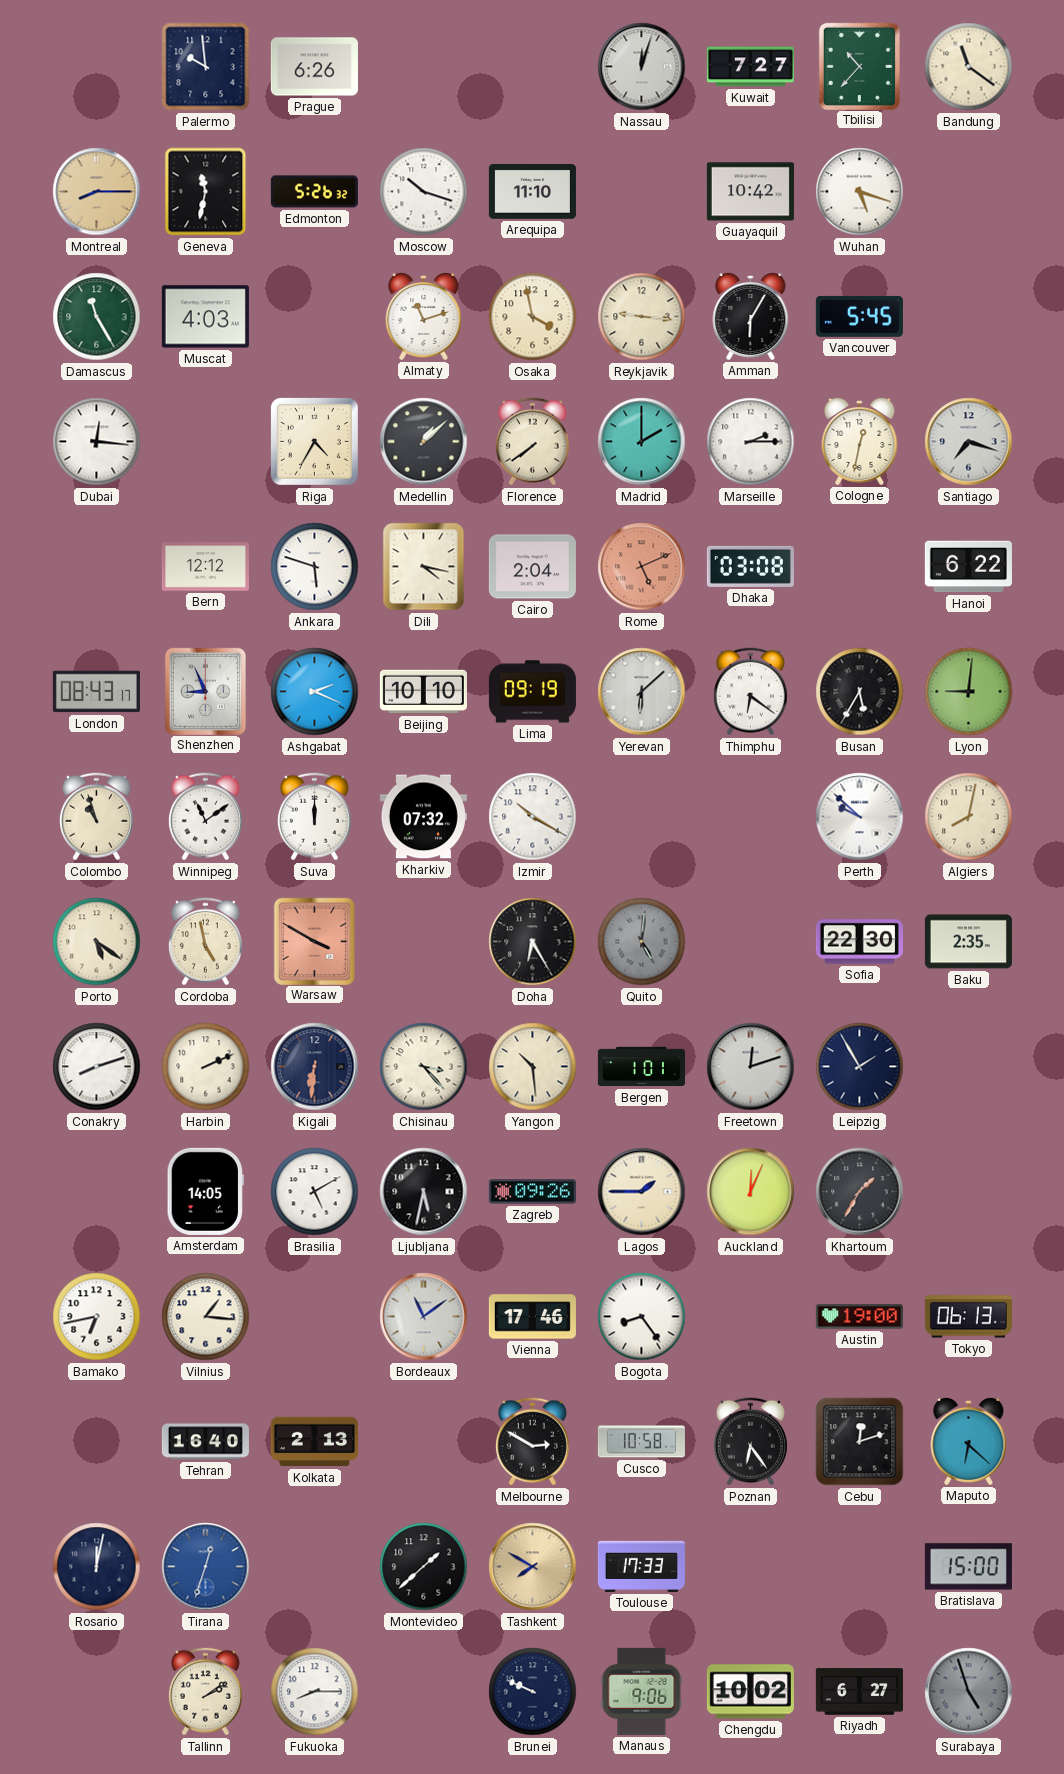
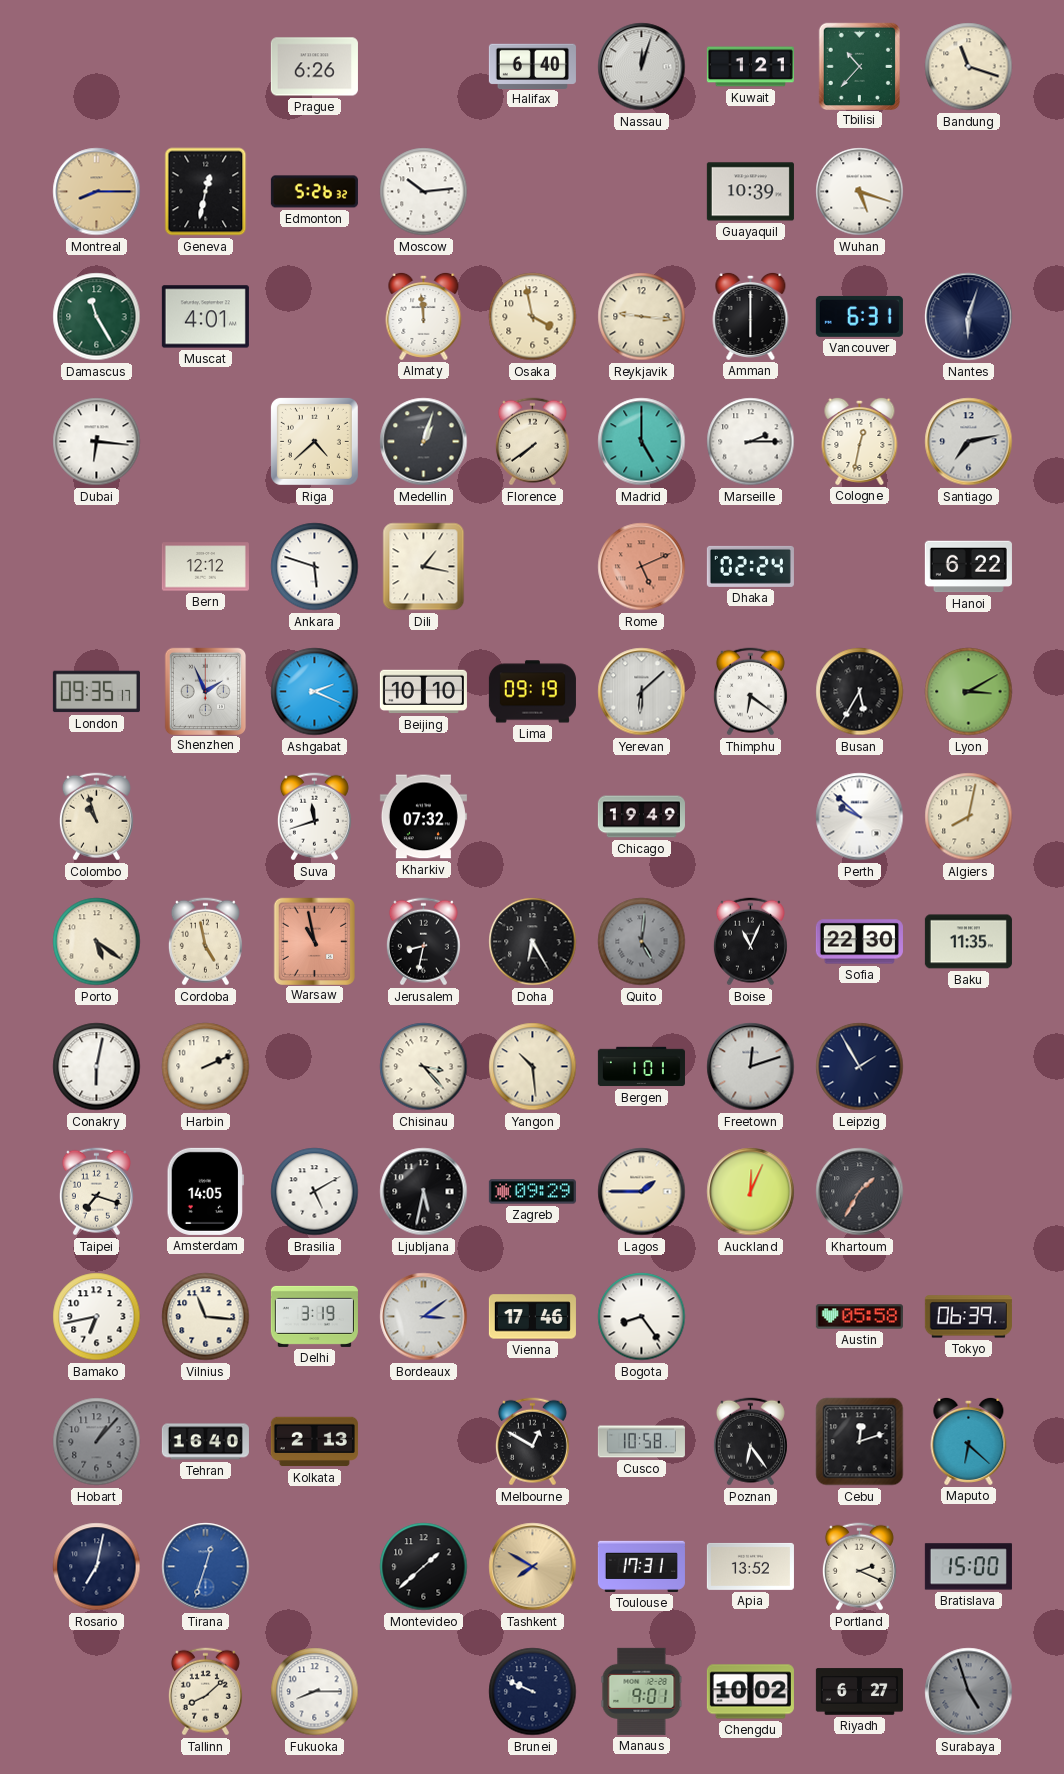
Palermo: 9:59 -> none (206, 67)
Halifax: none -> 6:40 (532, 66)
Kuwait: 7:27 -> 1:21 (750, 67)
Bandung: 11:21 -> 11:18 (969, 67)
Geneva: 11:32 -> 12:32 (206, 192)
Moscow: 10:18 -> 10:14 (424, 192)
Arequipa: 11:10 -> none (532, 192)
Guayaquil: 10:42 -> 10:39 (750, 192)
Muscat: 4:03 -> 4:01 (205, 317)
Almaty: 11:12 -> 11:59 (424, 316)
Amman: 6:05 -> 6:00 (751, 316)
Vancouver: 5:45 -> 6:31 (859, 316)
Nantes: none -> 6:03 (969, 317)
Dubai: 12:16 -> 6:16 (97, 442)
Riga: 4:35 -> 4:38 (314, 441)
Medellin: 1:08 -> 1:03 (424, 442)
Madrid: 2:00 -> 5:00 (642, 442)
Santiago: 7:18 -> 7:13 (969, 442)
Dili: 4:17 -> 1:17 (424, 567)
Cairo: 2:04 -> none (532, 567)
Dhaka: 03:08 -> 02:24 (750, 566)
London: 08:43 -> 09:35 (96, 692)
Shenzhen: 8:56 -> 1:56 (205, 691)
Lyon: 9:01 -> 3:10 (969, 692)
Winnipeg: 11:09 -> none (205, 817)
Suva: 12:00 -> 11:42 (314, 817)
Izmir: 10:20 -> none (533, 817)
Chicago: none -> 19:49 (641, 817)
Warsaw: 3:50 -> 10:58 (314, 941)
Jerusalem: none -> 8:32 (423, 942)
Boise: none -> 11:04 (750, 942)
Baku: 2:35 -> 11:35 (968, 942)
Conakry: 8:12 -> 6:02 (97, 1067)
Kigali: 6:31 -> none (315, 1067)
Taipei: none -> 7:18 (96, 1192)
Zagreb: 09:26 -> 09:29 (532, 1192)
Vilnius: 1:16 -> 11:16 (206, 1317)
Delhi: none -> 3:19 (314, 1316)
Bordeaux: 11:09 -> 3:09 (424, 1317)
Austin: 19:00 -> 05:58 (859, 1317)
Tokyo: 06:13 -> 06:39 (968, 1317)
Hobart: none -> 1:07 (97, 1442)
Melbourne: 2:50 -> 12:50 (532, 1442)
Rosario: 12:02 -> 7:02 (97, 1567)
Toulouse: 17:33 -> 17:31 (641, 1566)
Apia: none -> 13:52 (750, 1566)
Portland: none -> 2:19 (859, 1567)
Tallinn: 2:09 -> 8:08 (205, 1692)
Manaus: 9:06 -> 9:01 (642, 1691)
